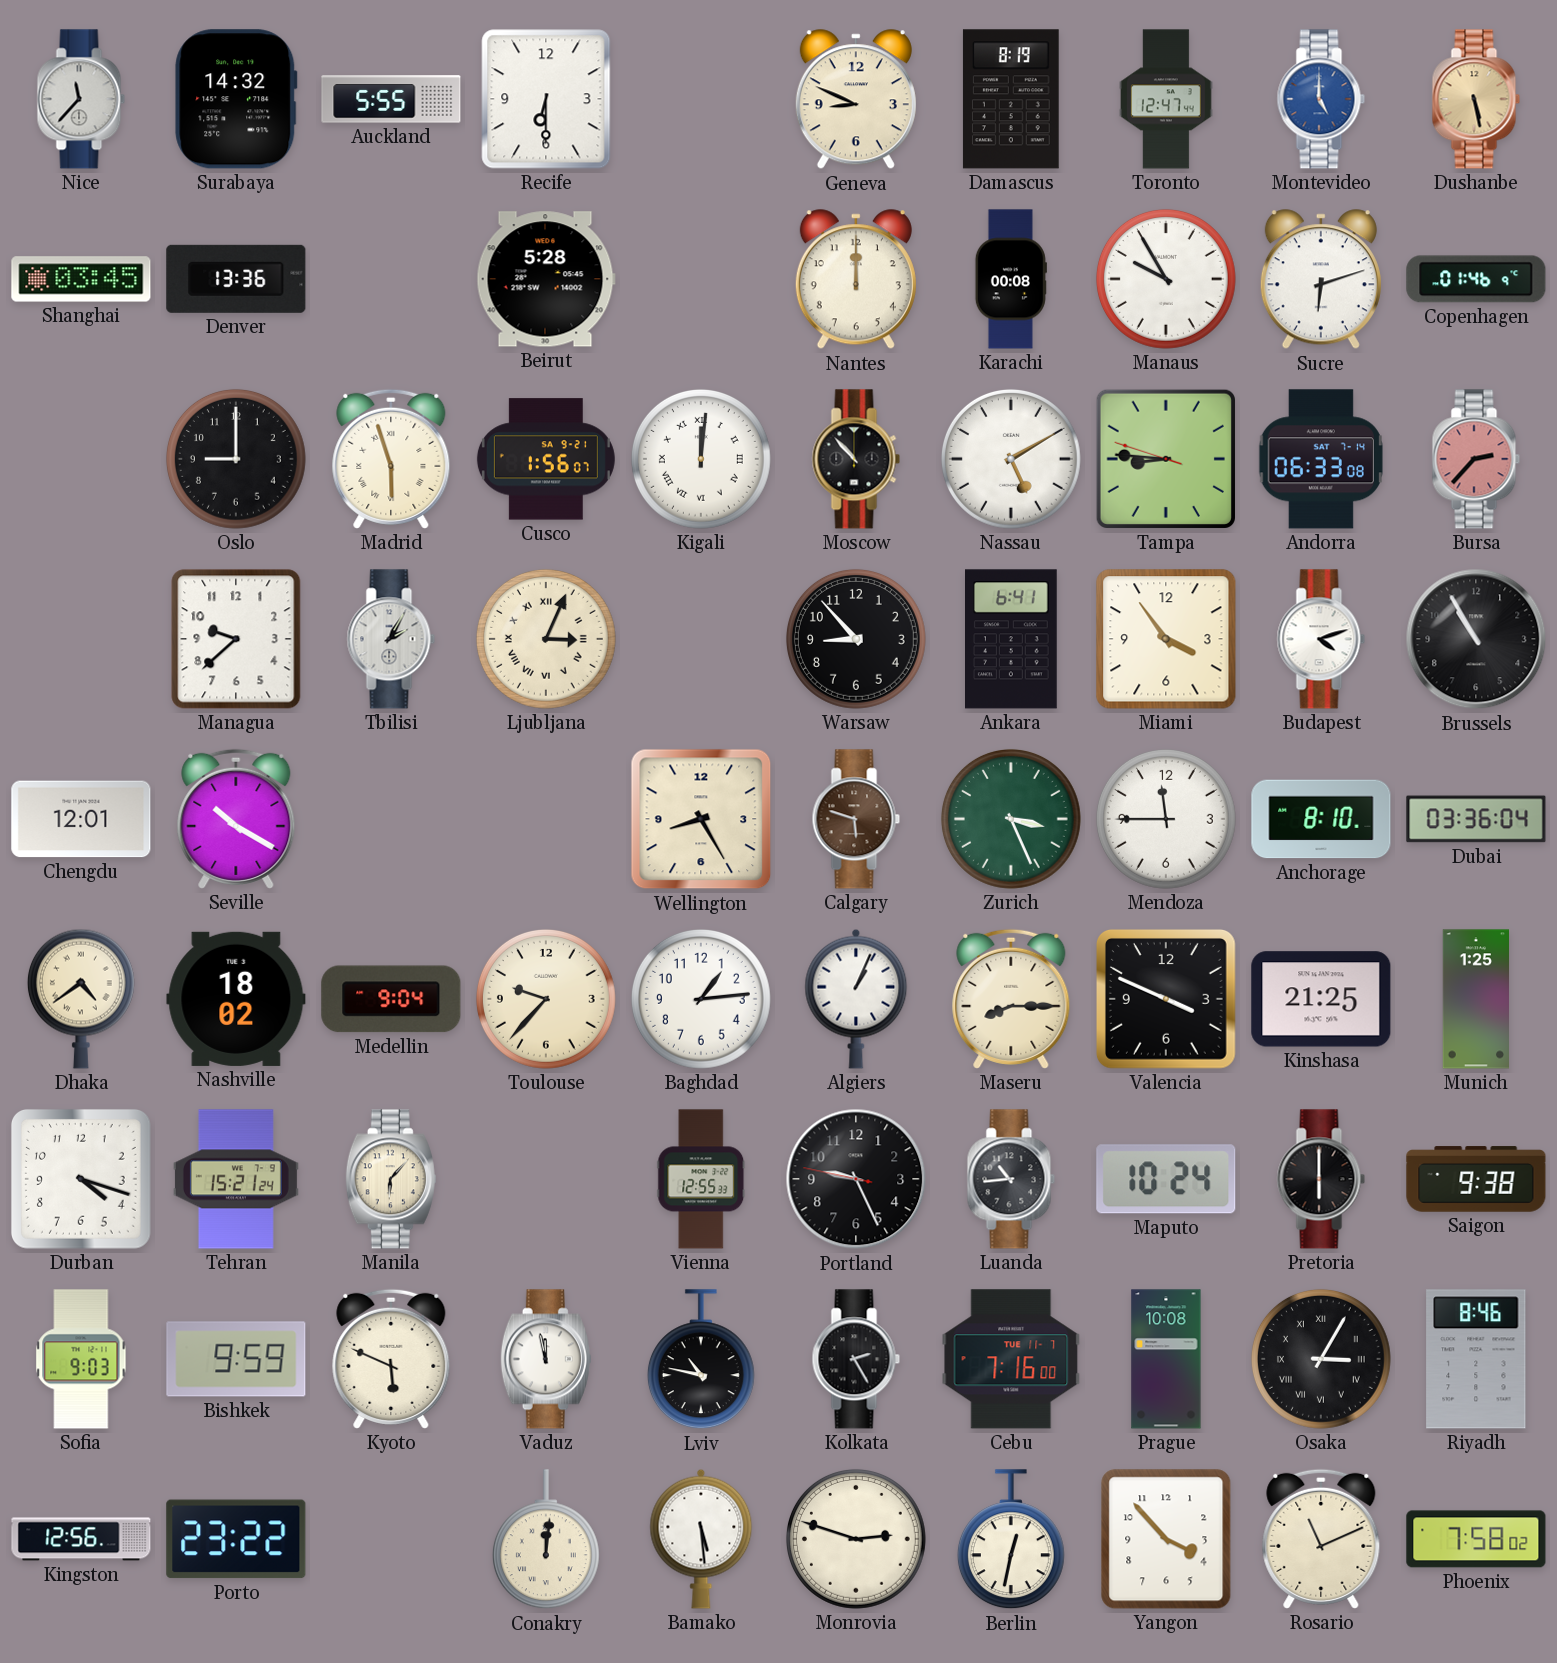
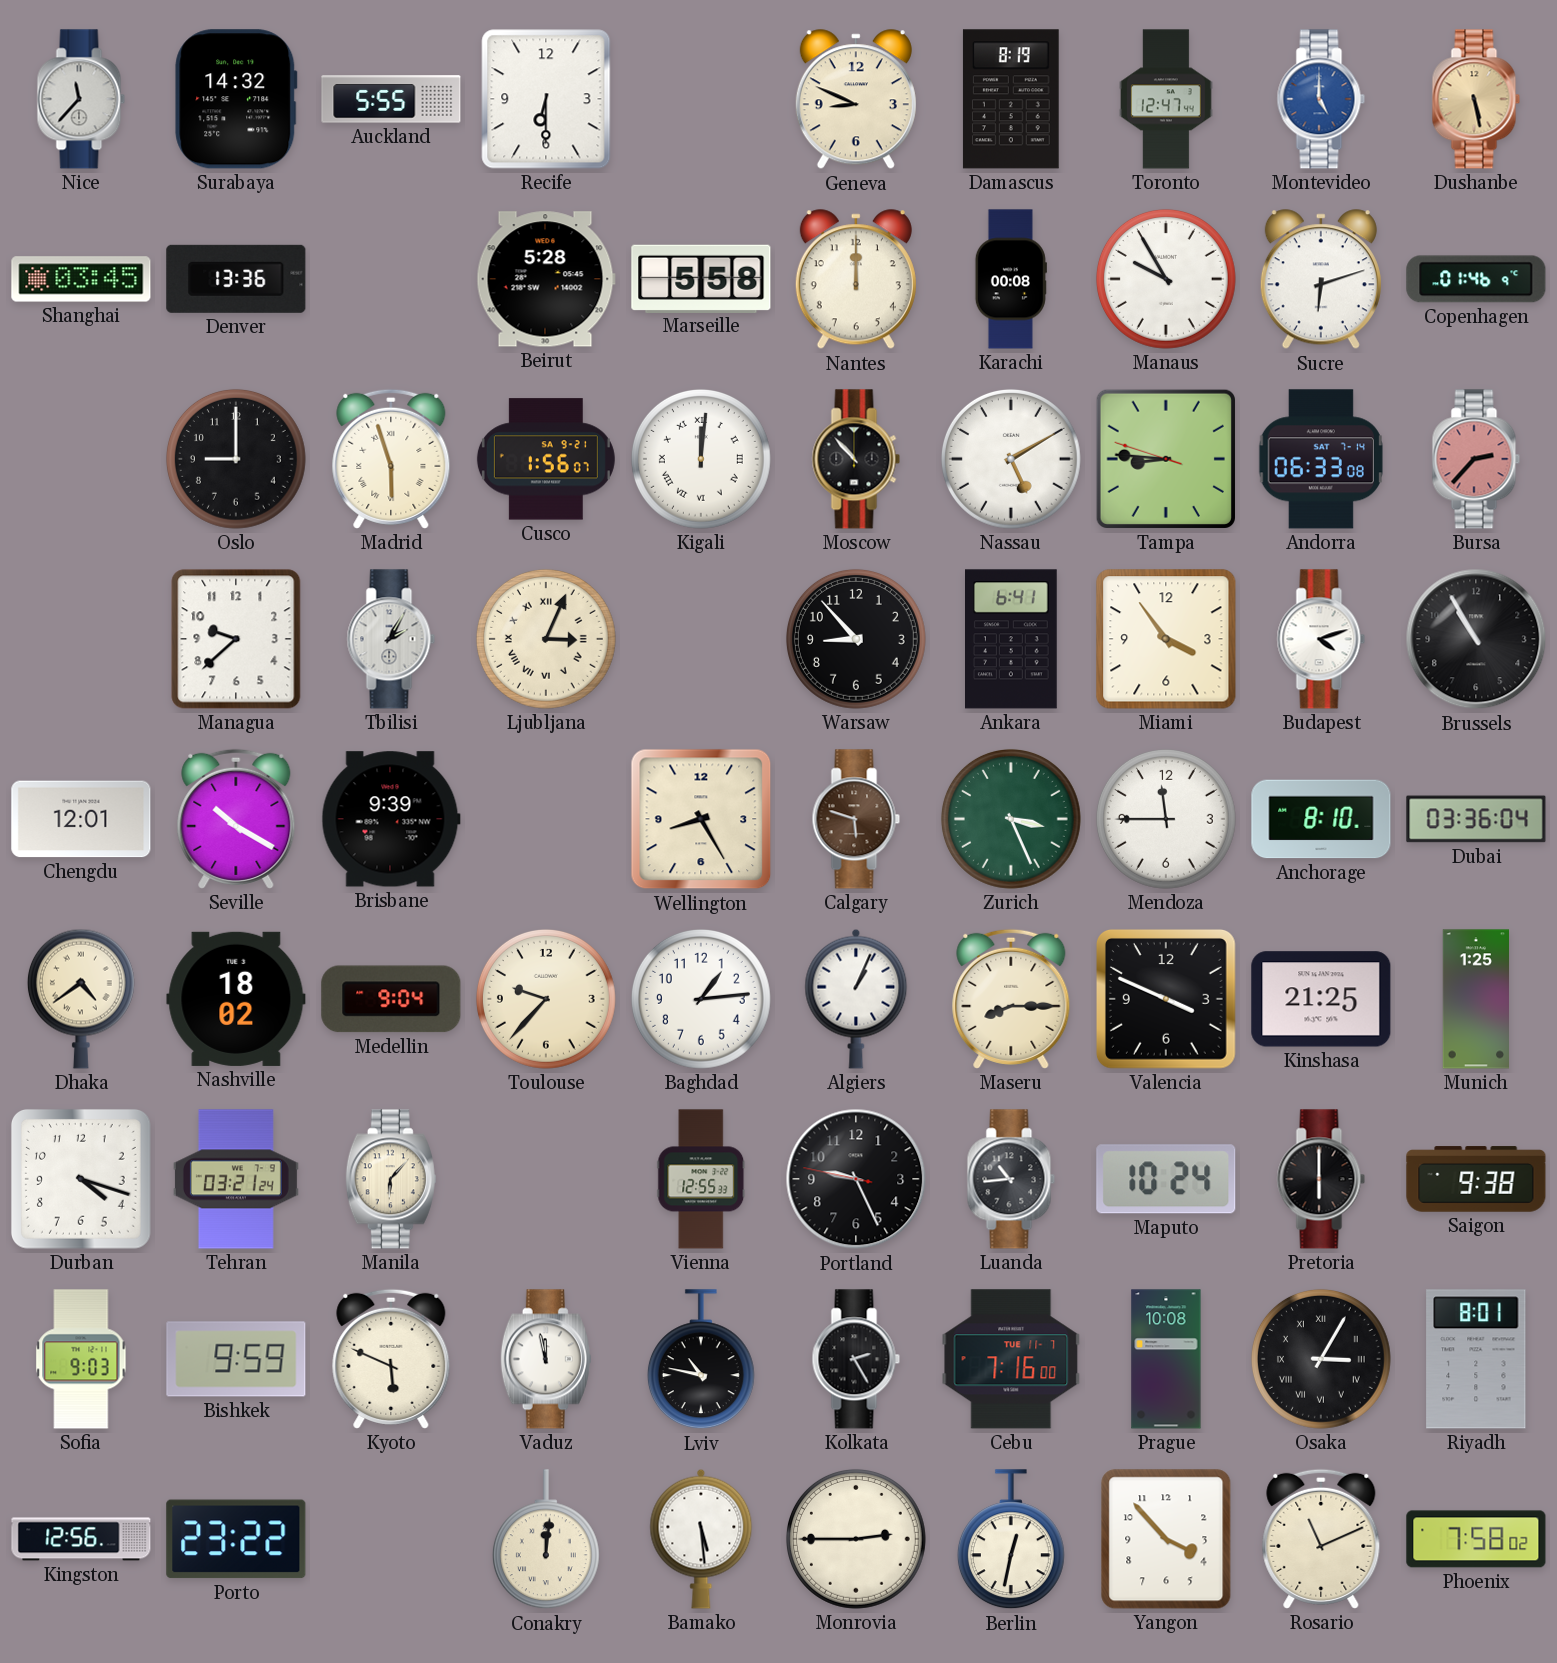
Marseille: none -> 5:58 (701, 278)
Brisbane: none -> 9:39 (391, 819)
Tehran: 15:21 -> 03:21 (236, 1179)
Riyadh: 8:46 -> 8:01 (1476, 1359)
Monrovia: 2:48 -> 2:45 (856, 1539)
